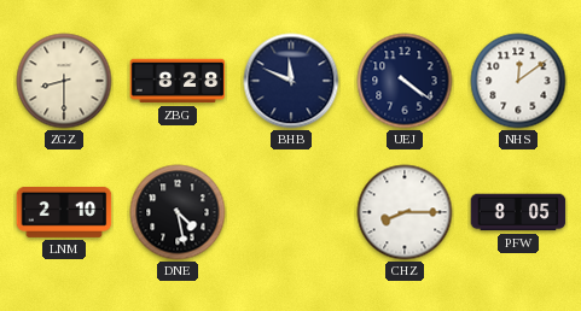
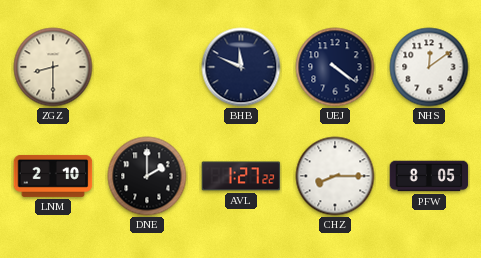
ZBG: 8:28 -> none (178, 81)
DNE: 4:28 -> 2:00 (147, 176)
AVL: none -> 1:27 (241, 176)
